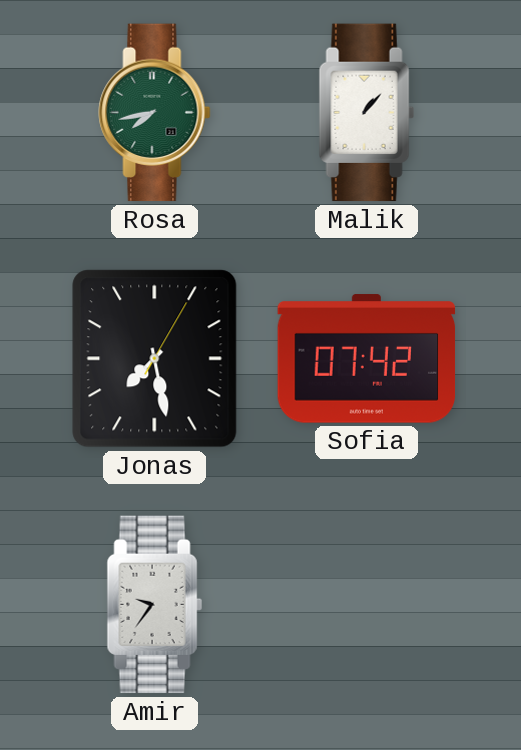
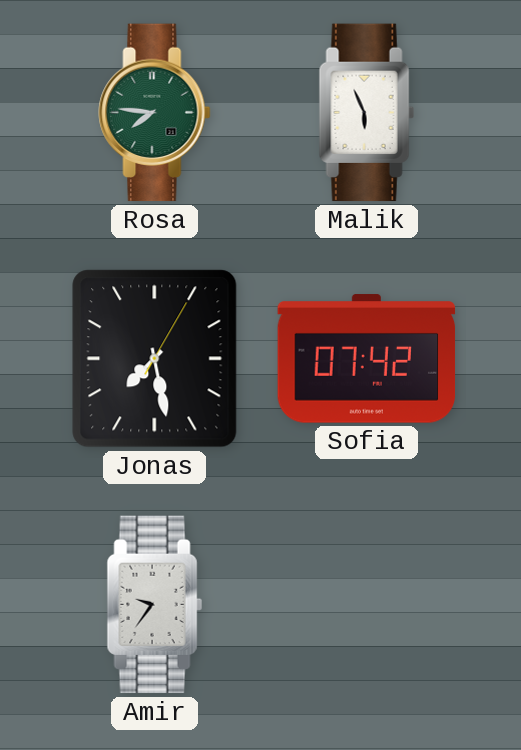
Rosa: 7:43 -> 7:46 (155, 113)
Malik: 1:07 -> 5:56 (366, 113)
